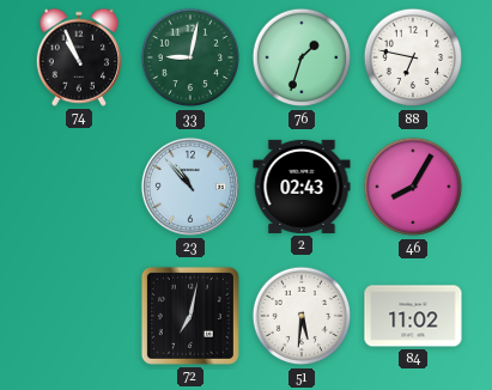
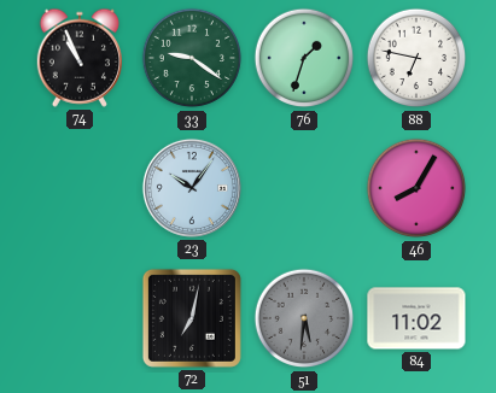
33: 9:02 -> 9:21 (192, 58)
23: 10:53 -> 10:06 (192, 188)
2: 02:43 -> none (302, 187)
51 dial: white -> grey (304, 318)
